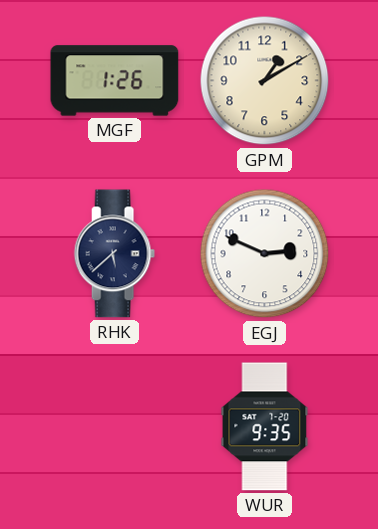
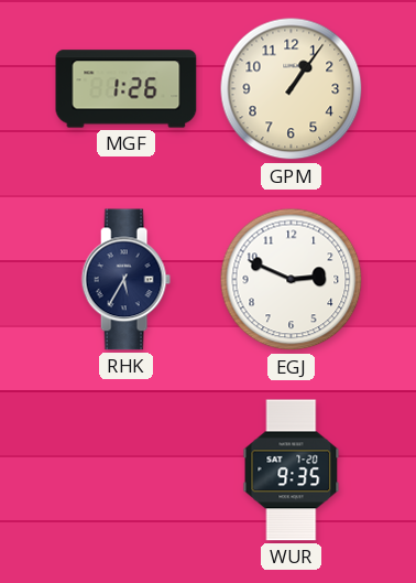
GPM: 1:10 -> 1:06 (292, 89)
RHK: 5:38 -> 5:35 (125, 280)
